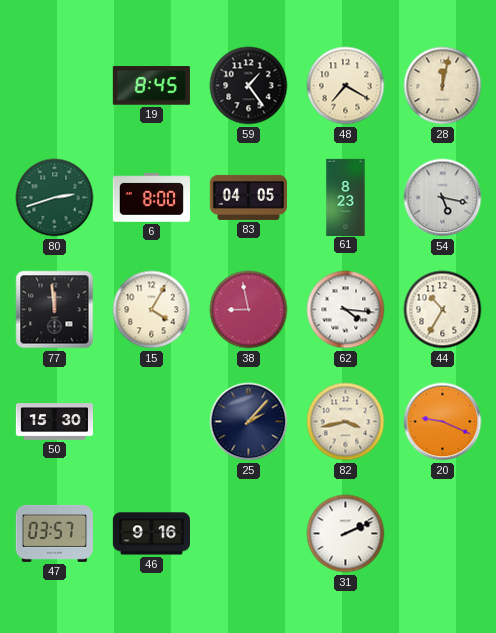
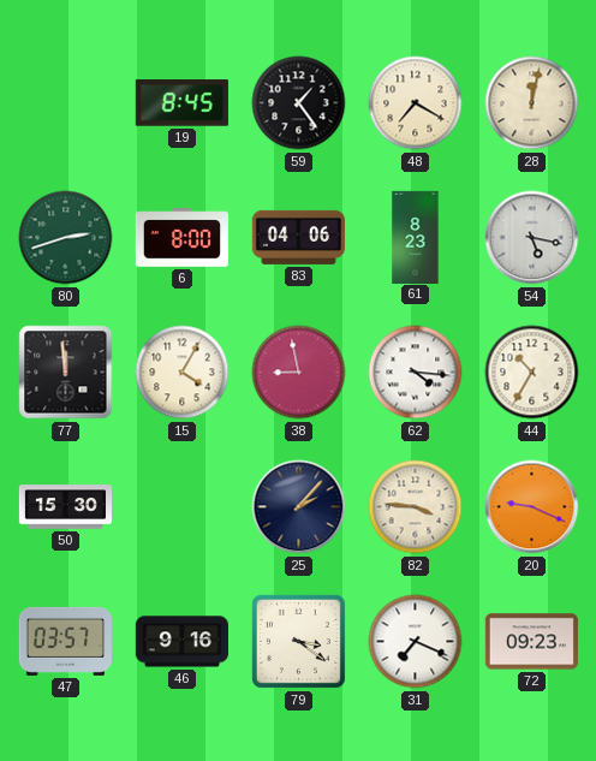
83: 04:05 -> 04:06 (298, 237)
82: 3:43 -> 3:46 (416, 507)
79: none -> 3:21 (298, 641)
31: 2:11 -> 7:19 (416, 642)
72: none -> 09:23 (531, 642)
